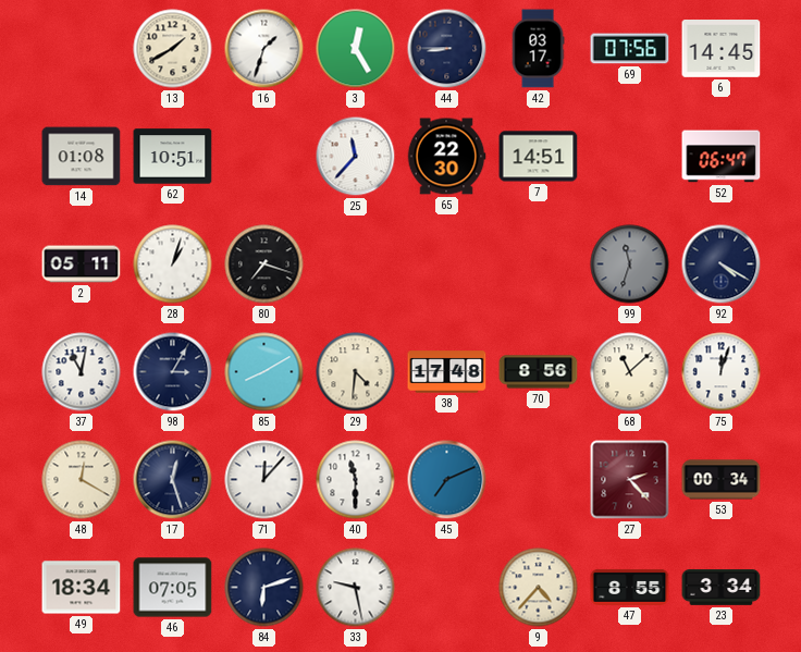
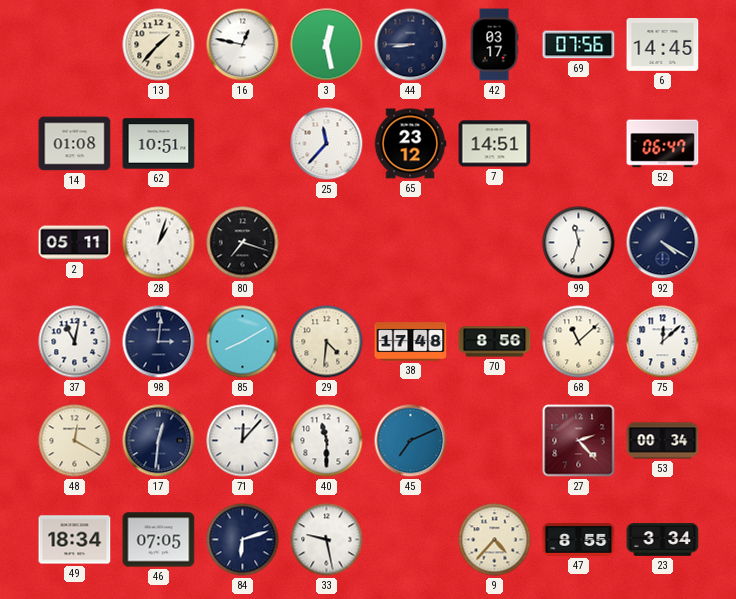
13: 1:40 -> 1:37 (159, 45)
16: 1:33 -> 12:47 (243, 45)
3: 12:25 -> 12:28 (327, 45)
65: 22:30 -> 23:12 (410, 144)
99 dial: grey -> white (579, 243)
98: 3:05 -> 3:01 (159, 342)
75: 12:03 -> 12:08 (663, 342)
17: 12:27 -> 12:31 (159, 441)
